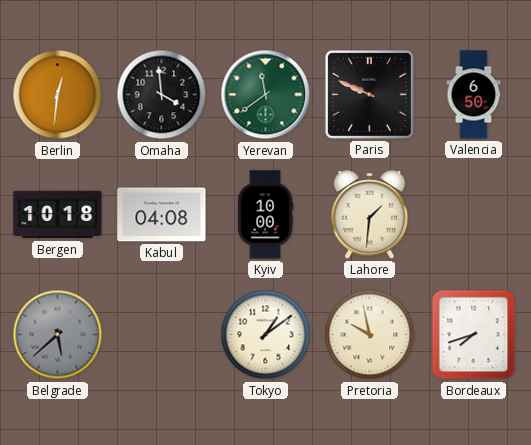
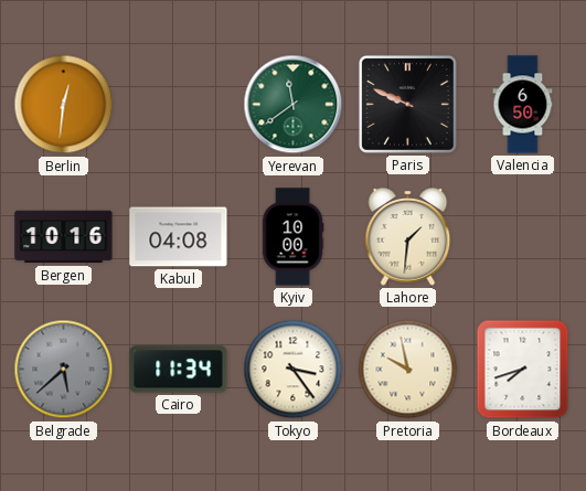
Omaha: 3:59 -> none (162, 95)
Bergen: 10:18 -> 10:16 (64, 237)
Cairo: none -> 11:34 (179, 370)
Tokyo: 1:09 -> 3:24 (294, 370)
